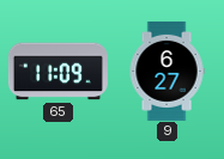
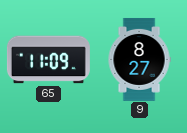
9: 6:27 -> 8:27 (139, 59)
